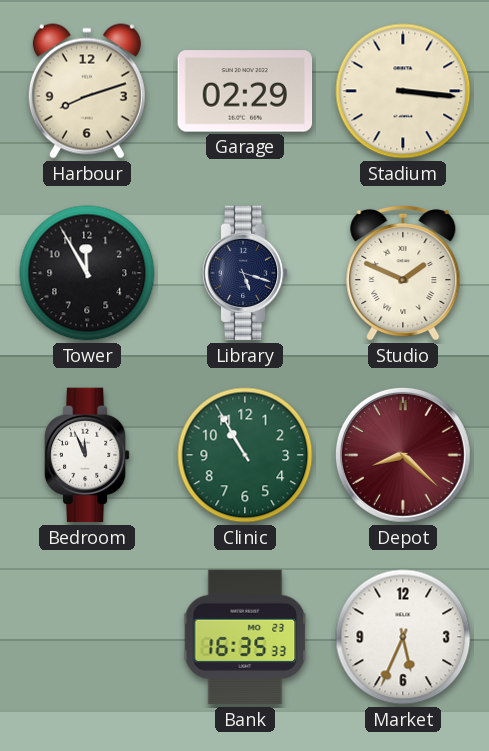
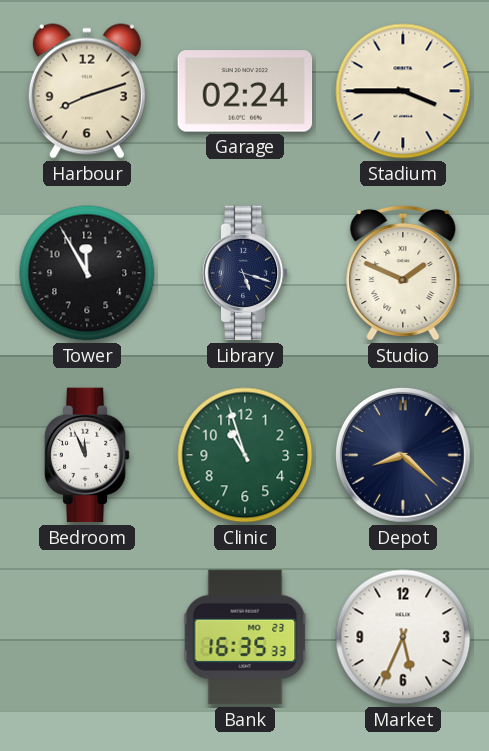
Garage: 02:29 -> 02:24 (245, 91)
Stadium: 3:16 -> 3:45 (403, 91)
Clinic: 10:55 -> 10:57 (245, 455)
Depot dial: burgundy -> navy (403, 455)
